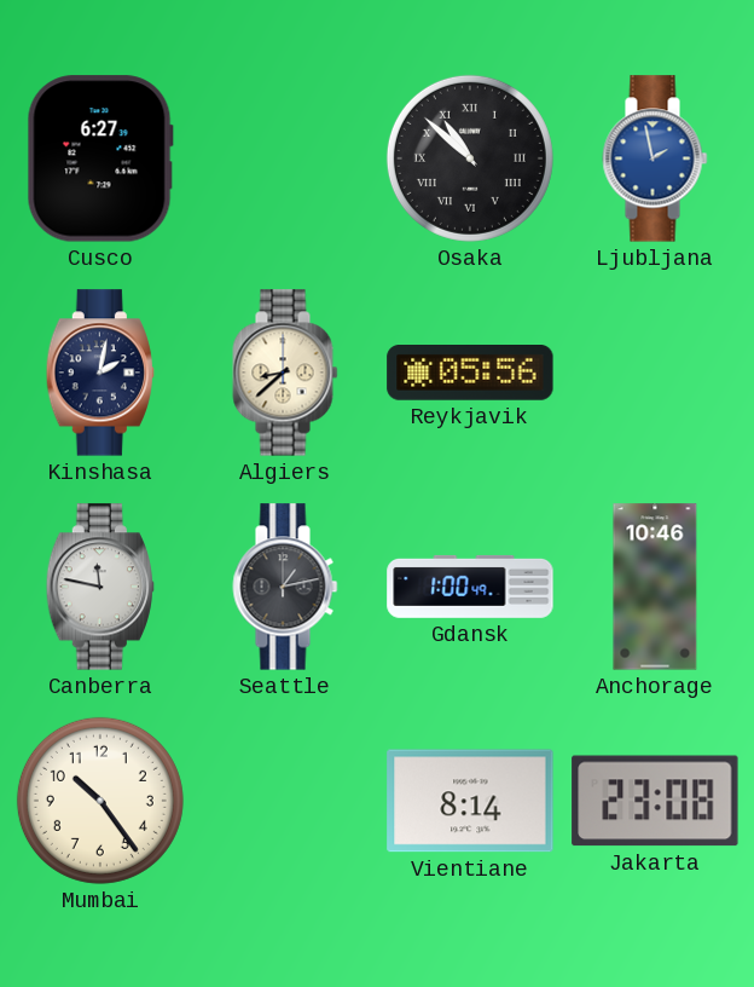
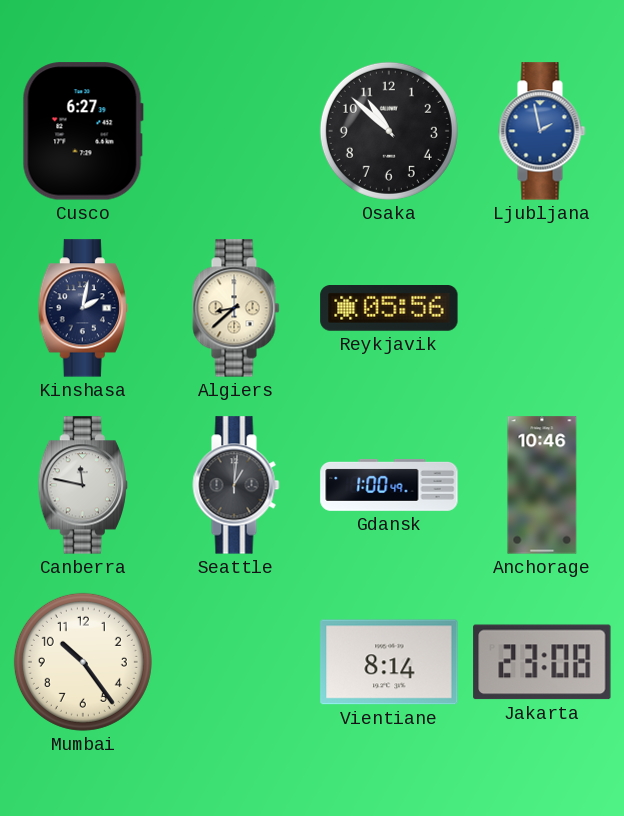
Osaka numerals: Roman -> Arabic (389, 131)
Seattle: 1:13 -> 1:01 (236, 485)
